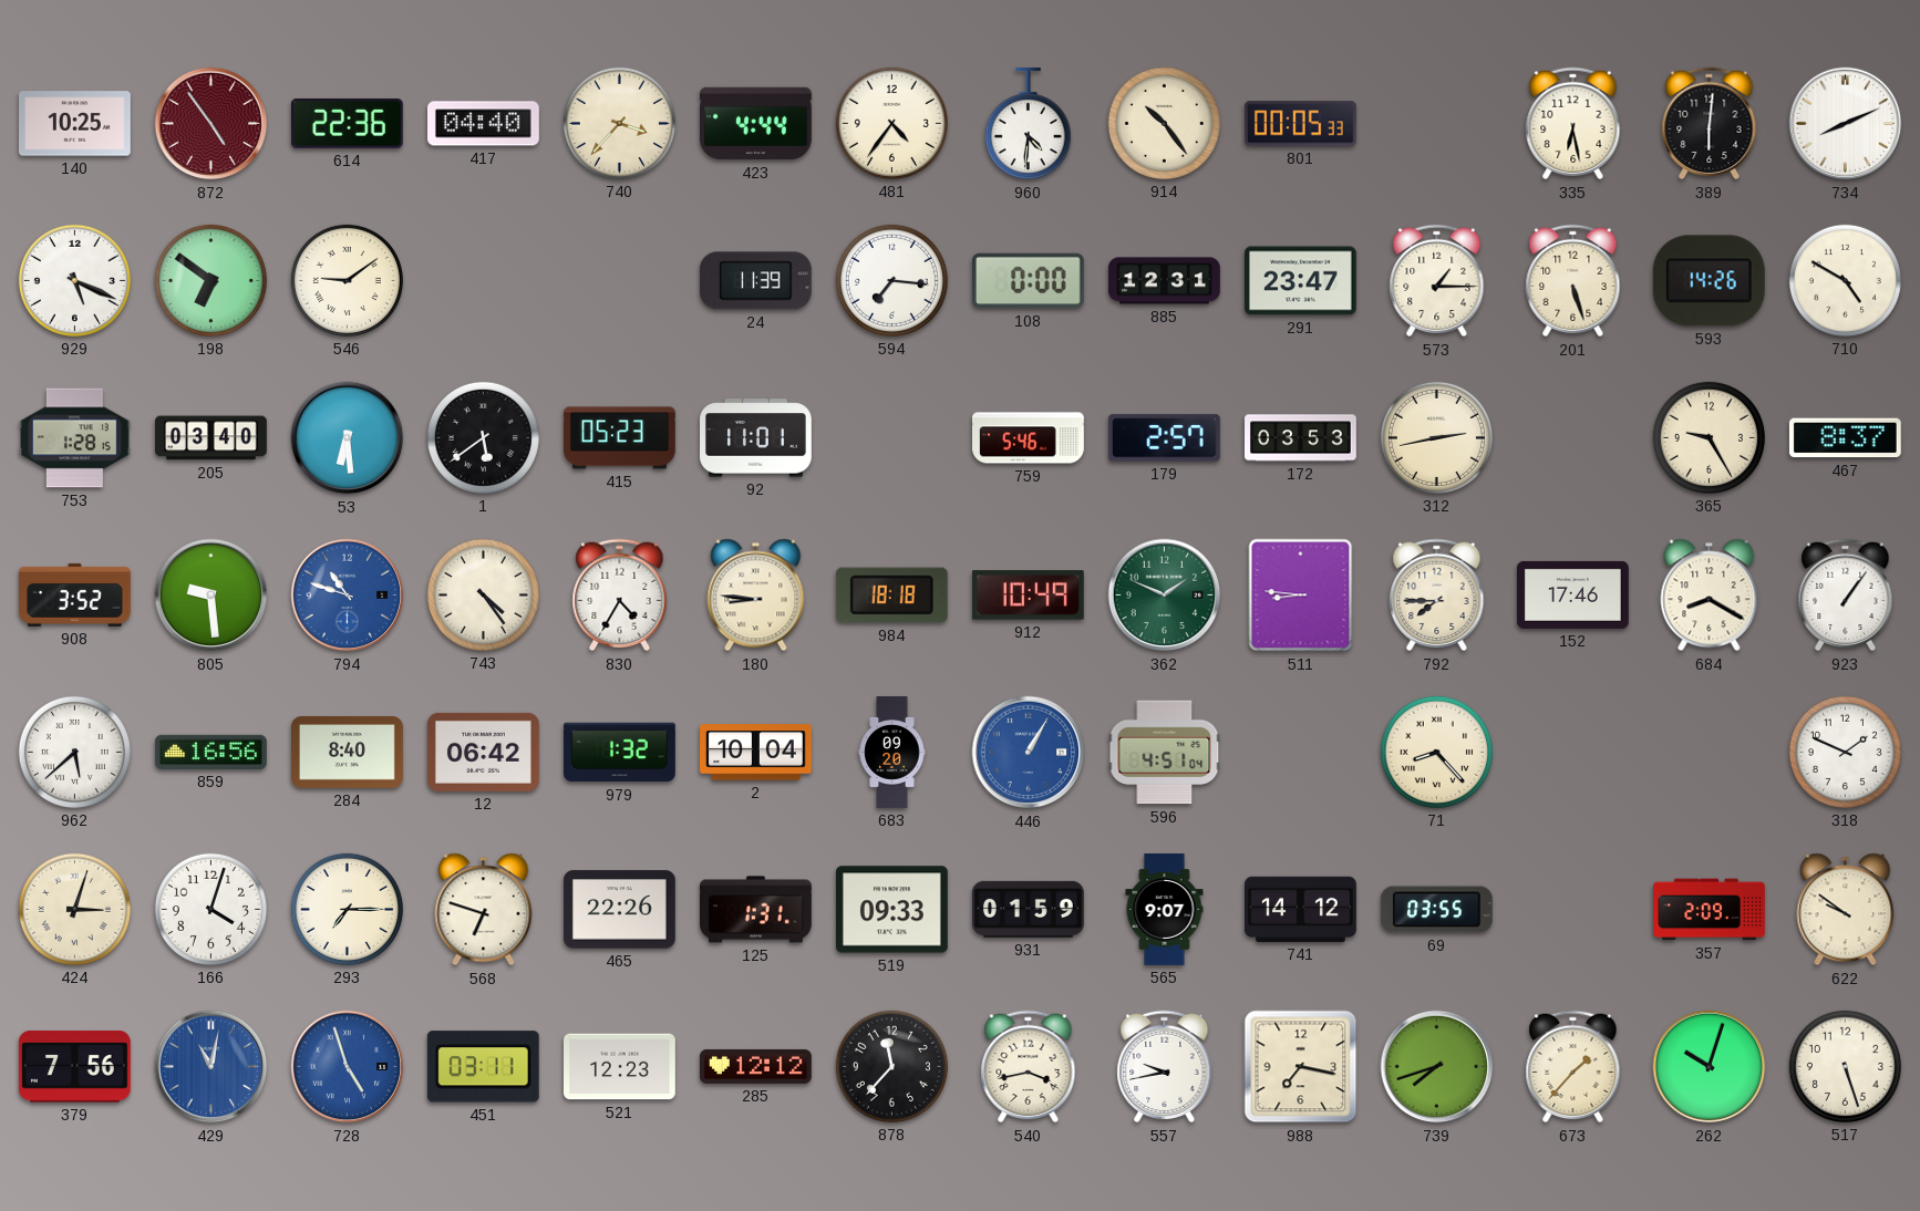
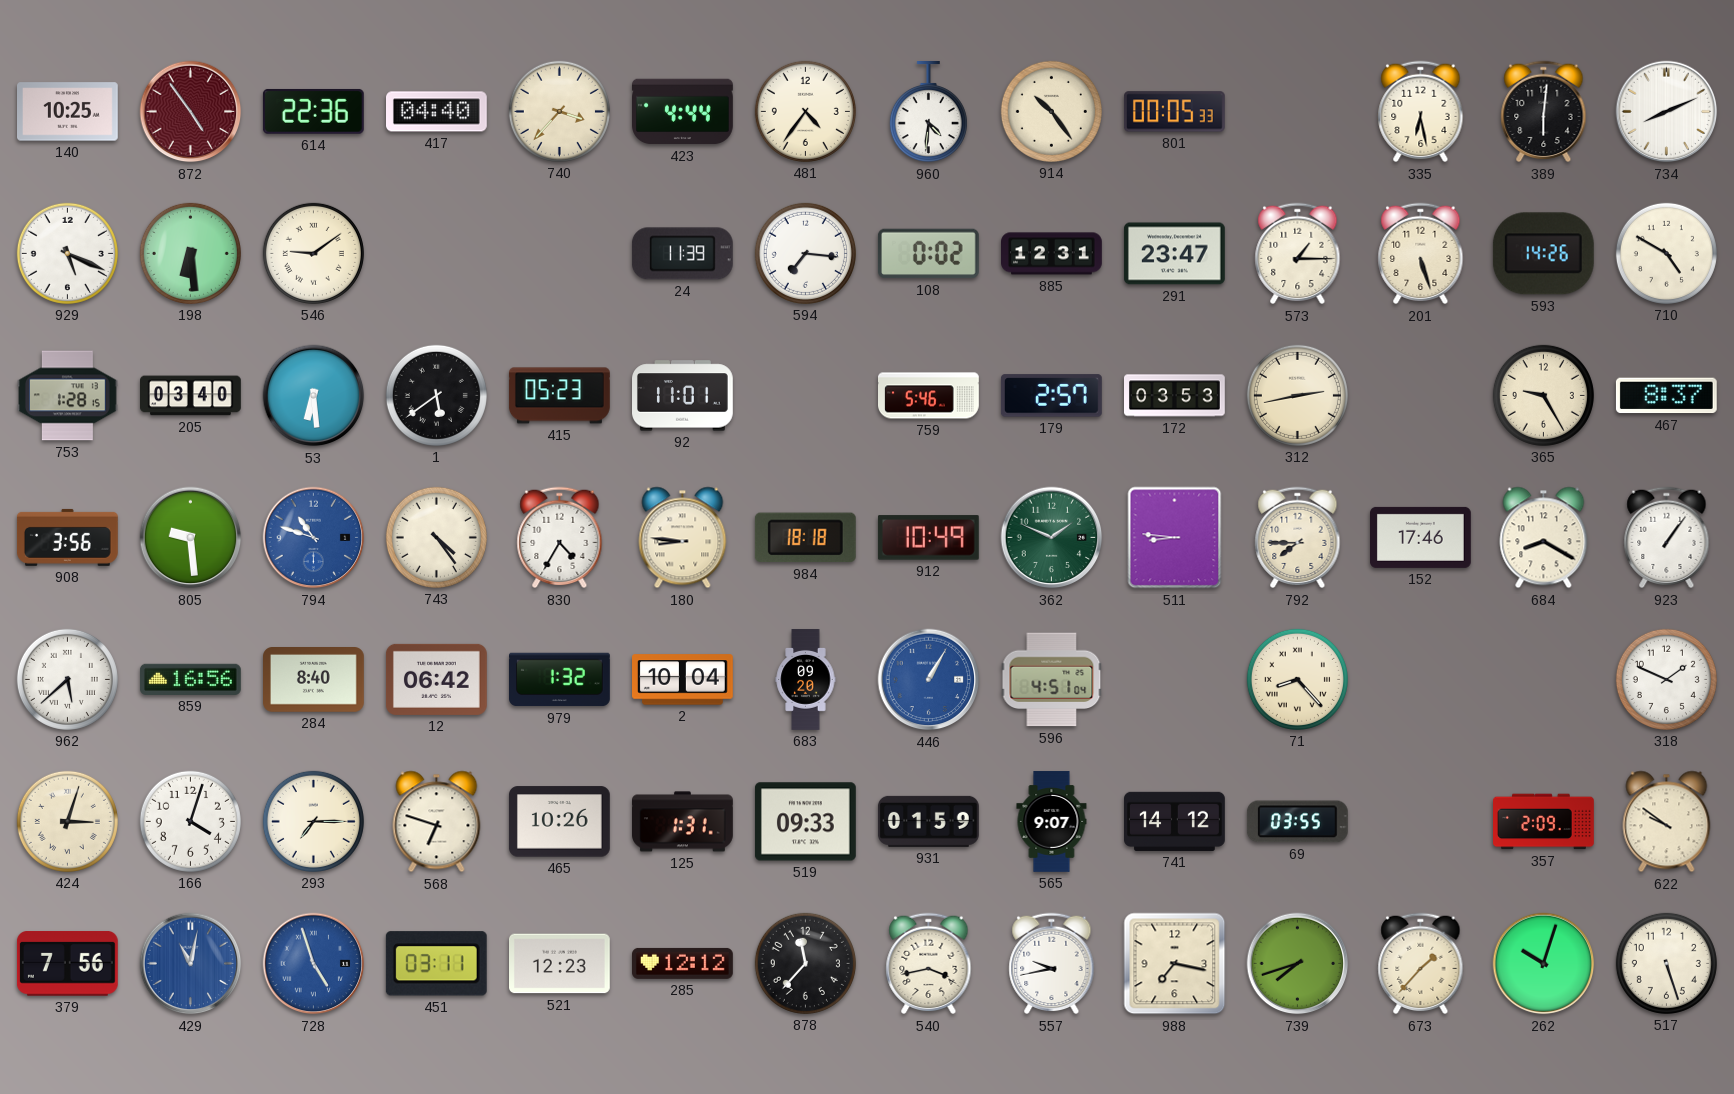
198: 6:51 -> 6:29 (190, 253)
108: 0:00 -> 0:02 (928, 254)
908: 3:52 -> 3:56 (67, 537)
465: 22:26 -> 10:26 (559, 822)
